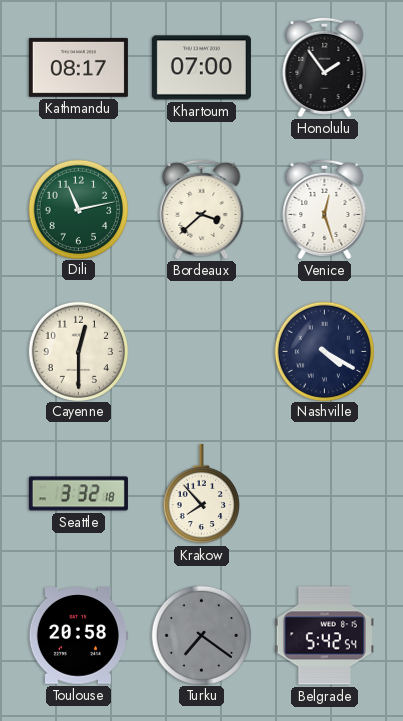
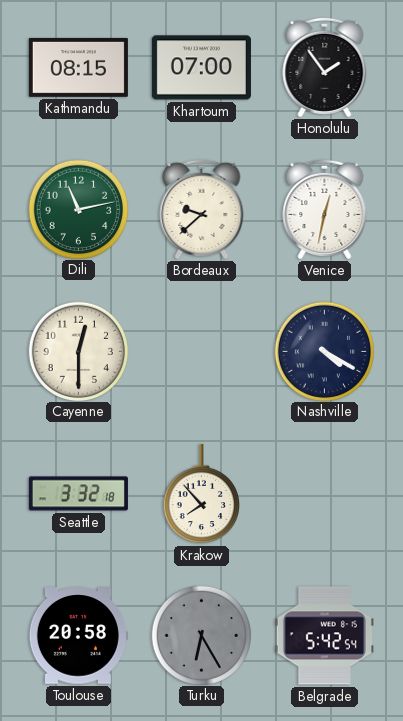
Kathmandu: 08:17 -> 08:15 (78, 67)
Bordeaux: 3:38 -> 9:38 (202, 209)
Venice: 12:27 -> 12:32 (325, 209)
Turku: 7:21 -> 6:25 (201, 635)
